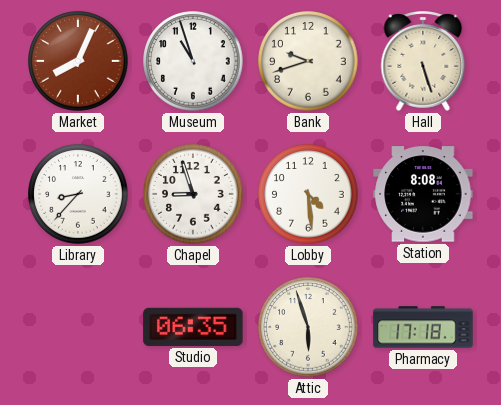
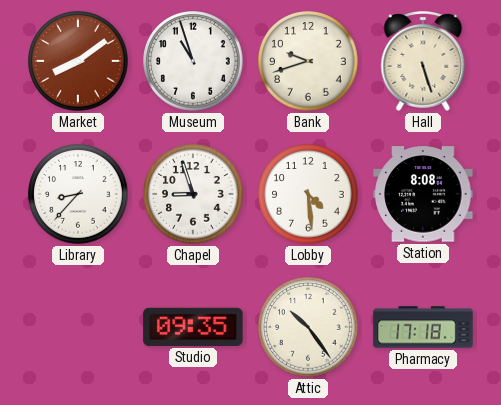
Market: 8:04 -> 8:09 (78, 61)
Studio: 06:35 -> 09:35 (193, 327)
Attic: 5:57 -> 10:24 (308, 327)
